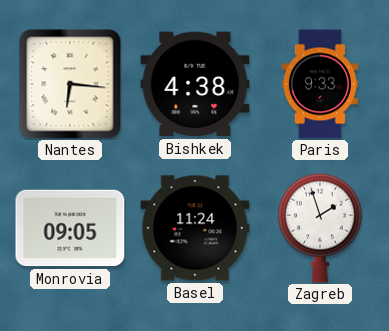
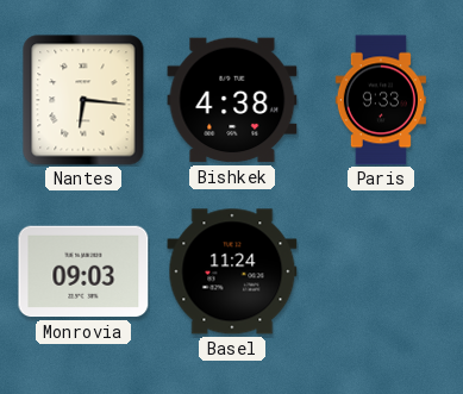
Monrovia: 09:05 -> 09:03 (83, 271)
Zagreb: 1:57 -> none (320, 228)
